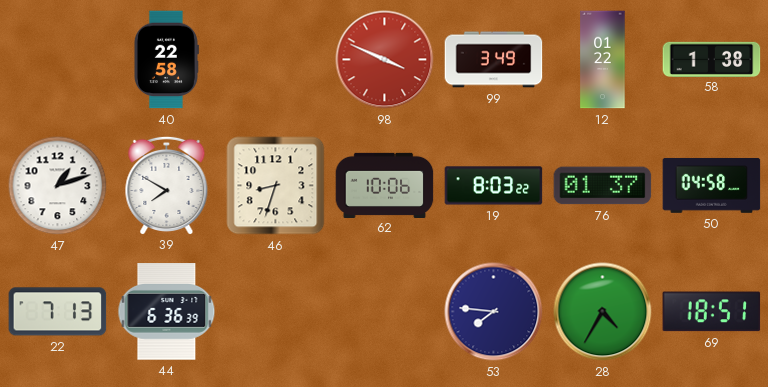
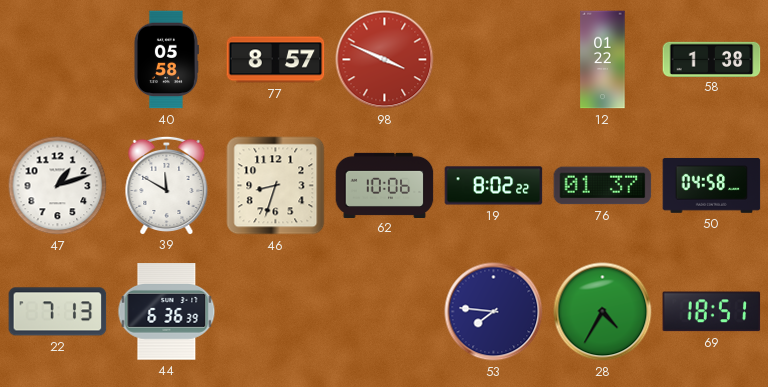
40: 22:58 -> 05:58 (166, 60)
77: none -> 8:57 (276, 60)
99: 3:49 -> none (494, 60)
39: 7:50 -> 11:50 (167, 185)
19: 8:03 -> 8:02 (494, 186)
